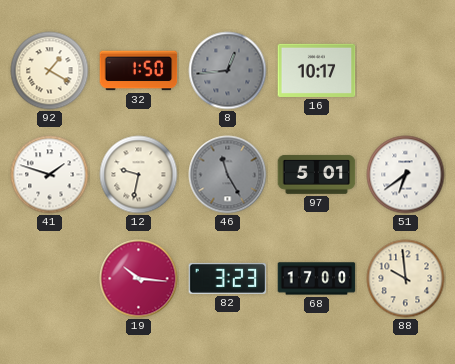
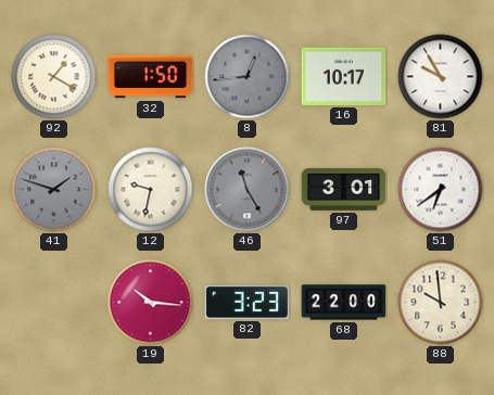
81: none -> 9:55 (441, 77)
41 dial: white -> grey (54, 190)
97: 5:01 -> 3:01 (344, 189)
68: 17:00 -> 22:00 (344, 303)
